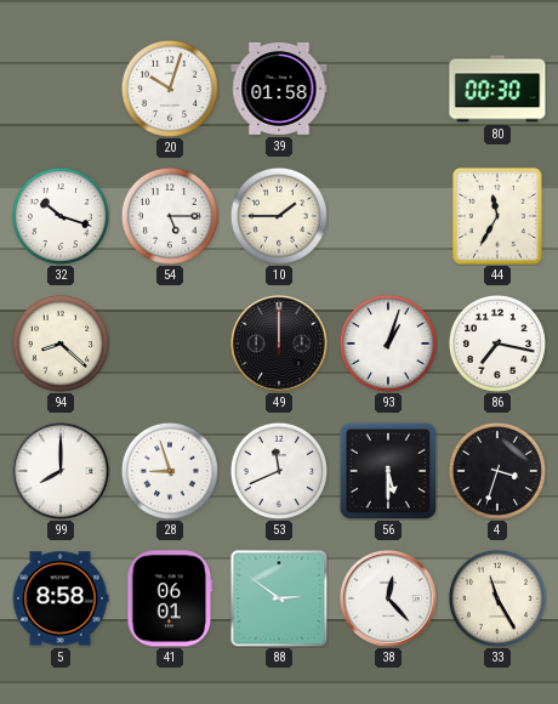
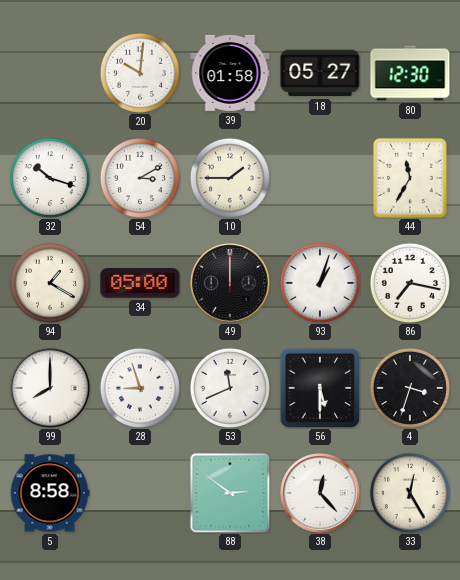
20: 10:03 -> 10:01 (140, 73)
18: none -> 05:27 (320, 73)
80: 00:30 -> 12:30 (410, 73)
54: 5:15 -> 3:10 (140, 178)
94: 8:22 -> 1:20 (50, 283)
34: none -> 05:00 (140, 283)
41: 06:01 -> none (170, 598)
33: 11:25 -> 12:25 (410, 493)
